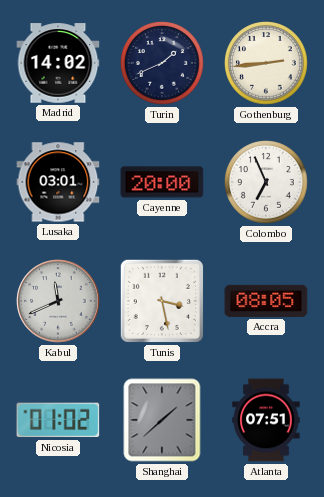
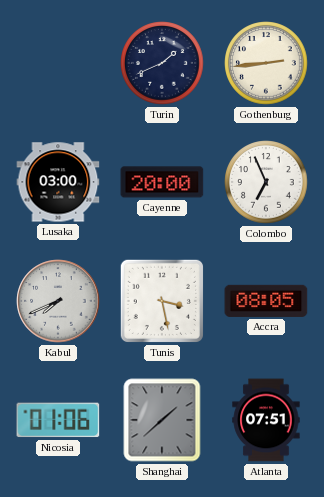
Madrid: 14:02 -> none (58, 63)
Lusaka: 03:01 -> 03:00 (58, 182)
Kabul: 11:41 -> 7:41 (58, 301)
Nicosia: 01:02 -> 01:06 (58, 420)
